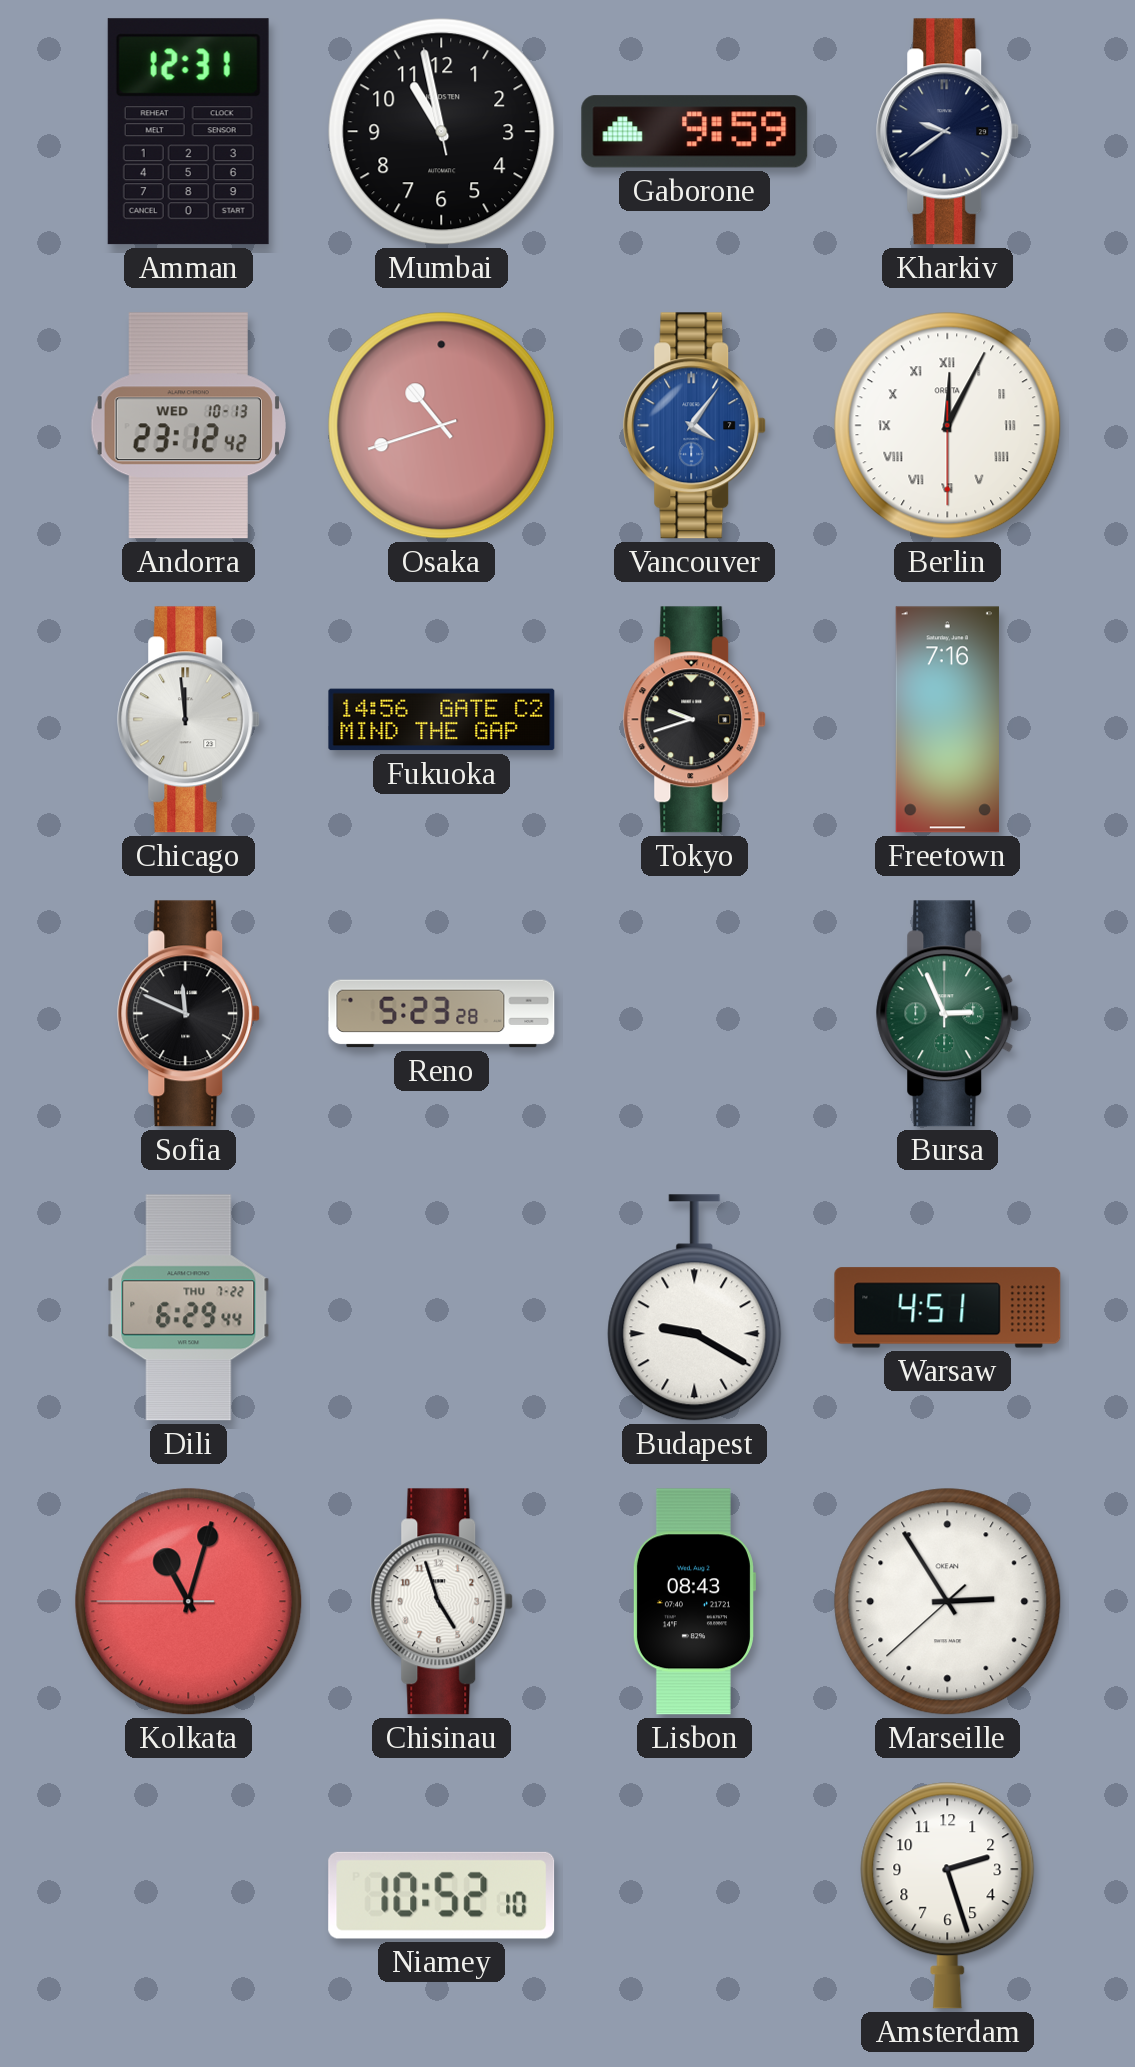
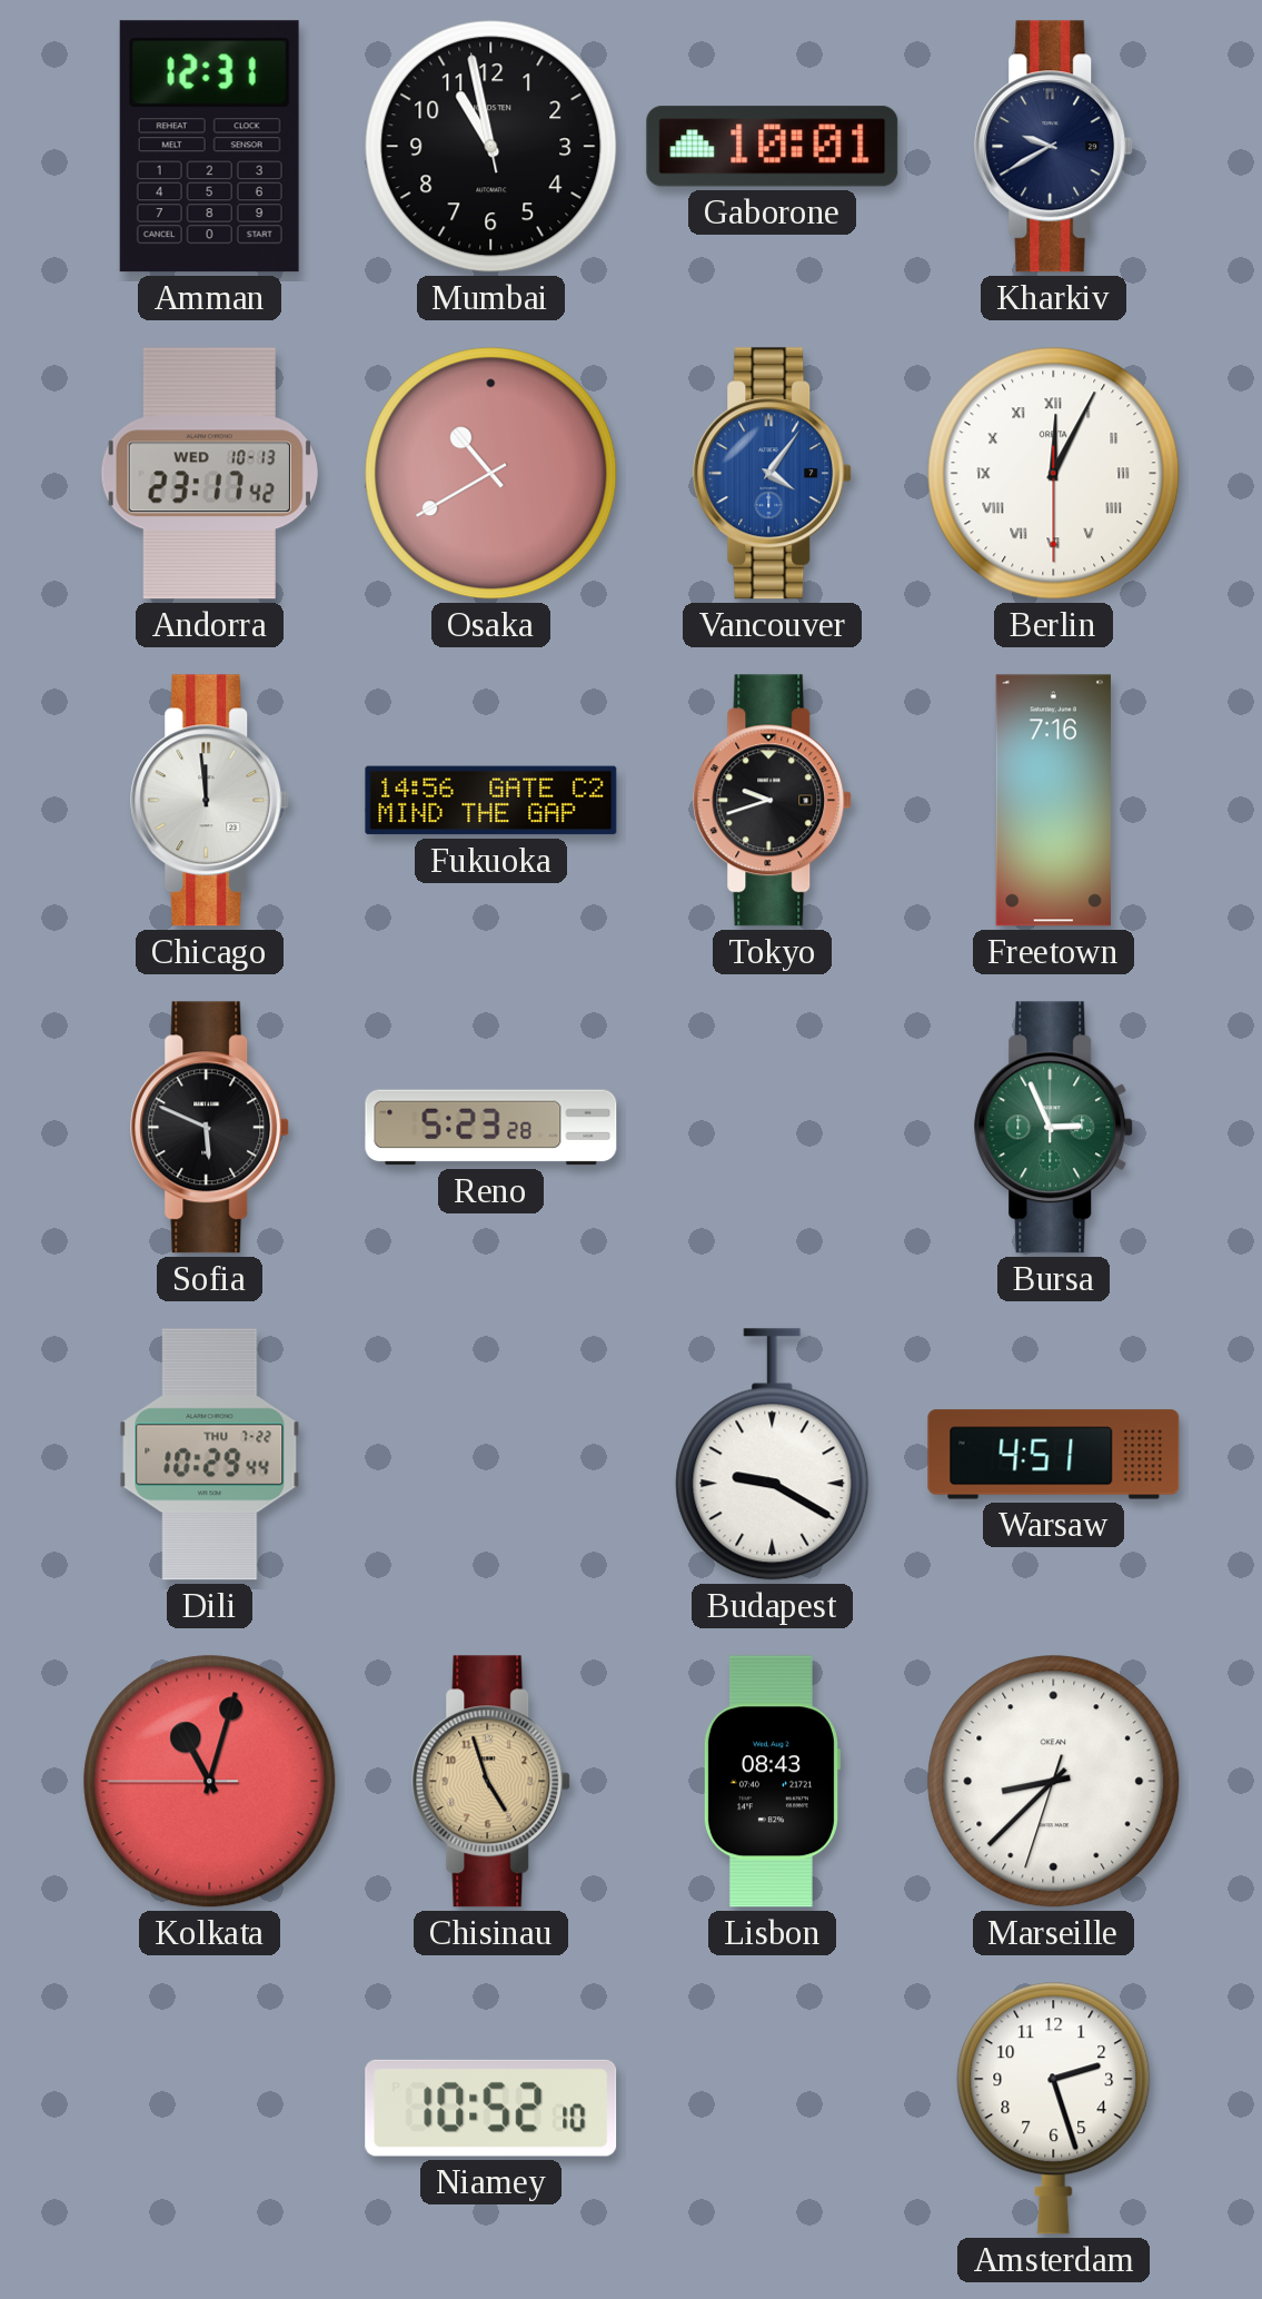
Gaborone: 9:59 -> 10:01 (773, 147)
Kharkiv: 9:39 -> 9:40 (1054, 147)
Andorra: 23:12 -> 23:17 (209, 474)
Osaka: 10:42 -> 10:40 (491, 474)
Sofia: 11:49 -> 5:49 (210, 1128)
Dili: 6:29 -> 10:29 (210, 1455)
Chisinau dial: white -> champagne (491, 1782)
Marseille: 2:54 -> 8:37 (1054, 1782)
